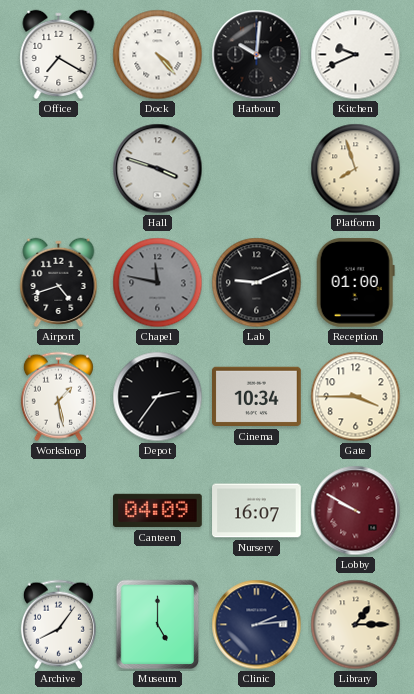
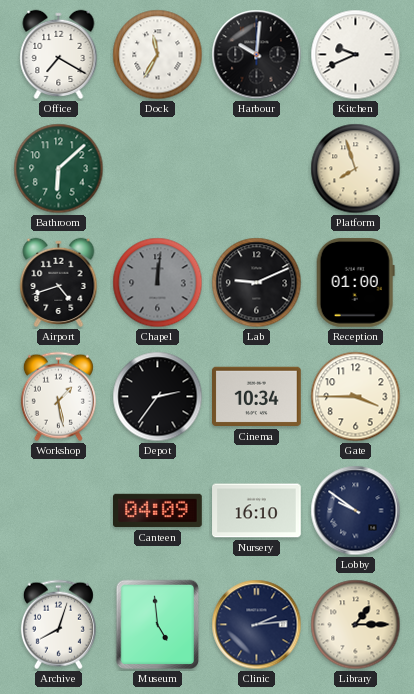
Dock: 4:23 -> 11:35 (158, 55)
Bathroom: none -> 6:08 (59, 169)
Hall: 3:48 -> none (158, 169)
Chapel: 11:47 -> 12:01 (158, 283)
Nursery: 16:07 -> 16:10 (257, 511)
Lobby: 9:50 -> 9:51 (356, 511)
Lobby dial: burgundy -> navy (356, 511)
Archive: 8:06 -> 8:03 (58, 625)
Museum: 5:00 -> 4:59 (158, 625)
